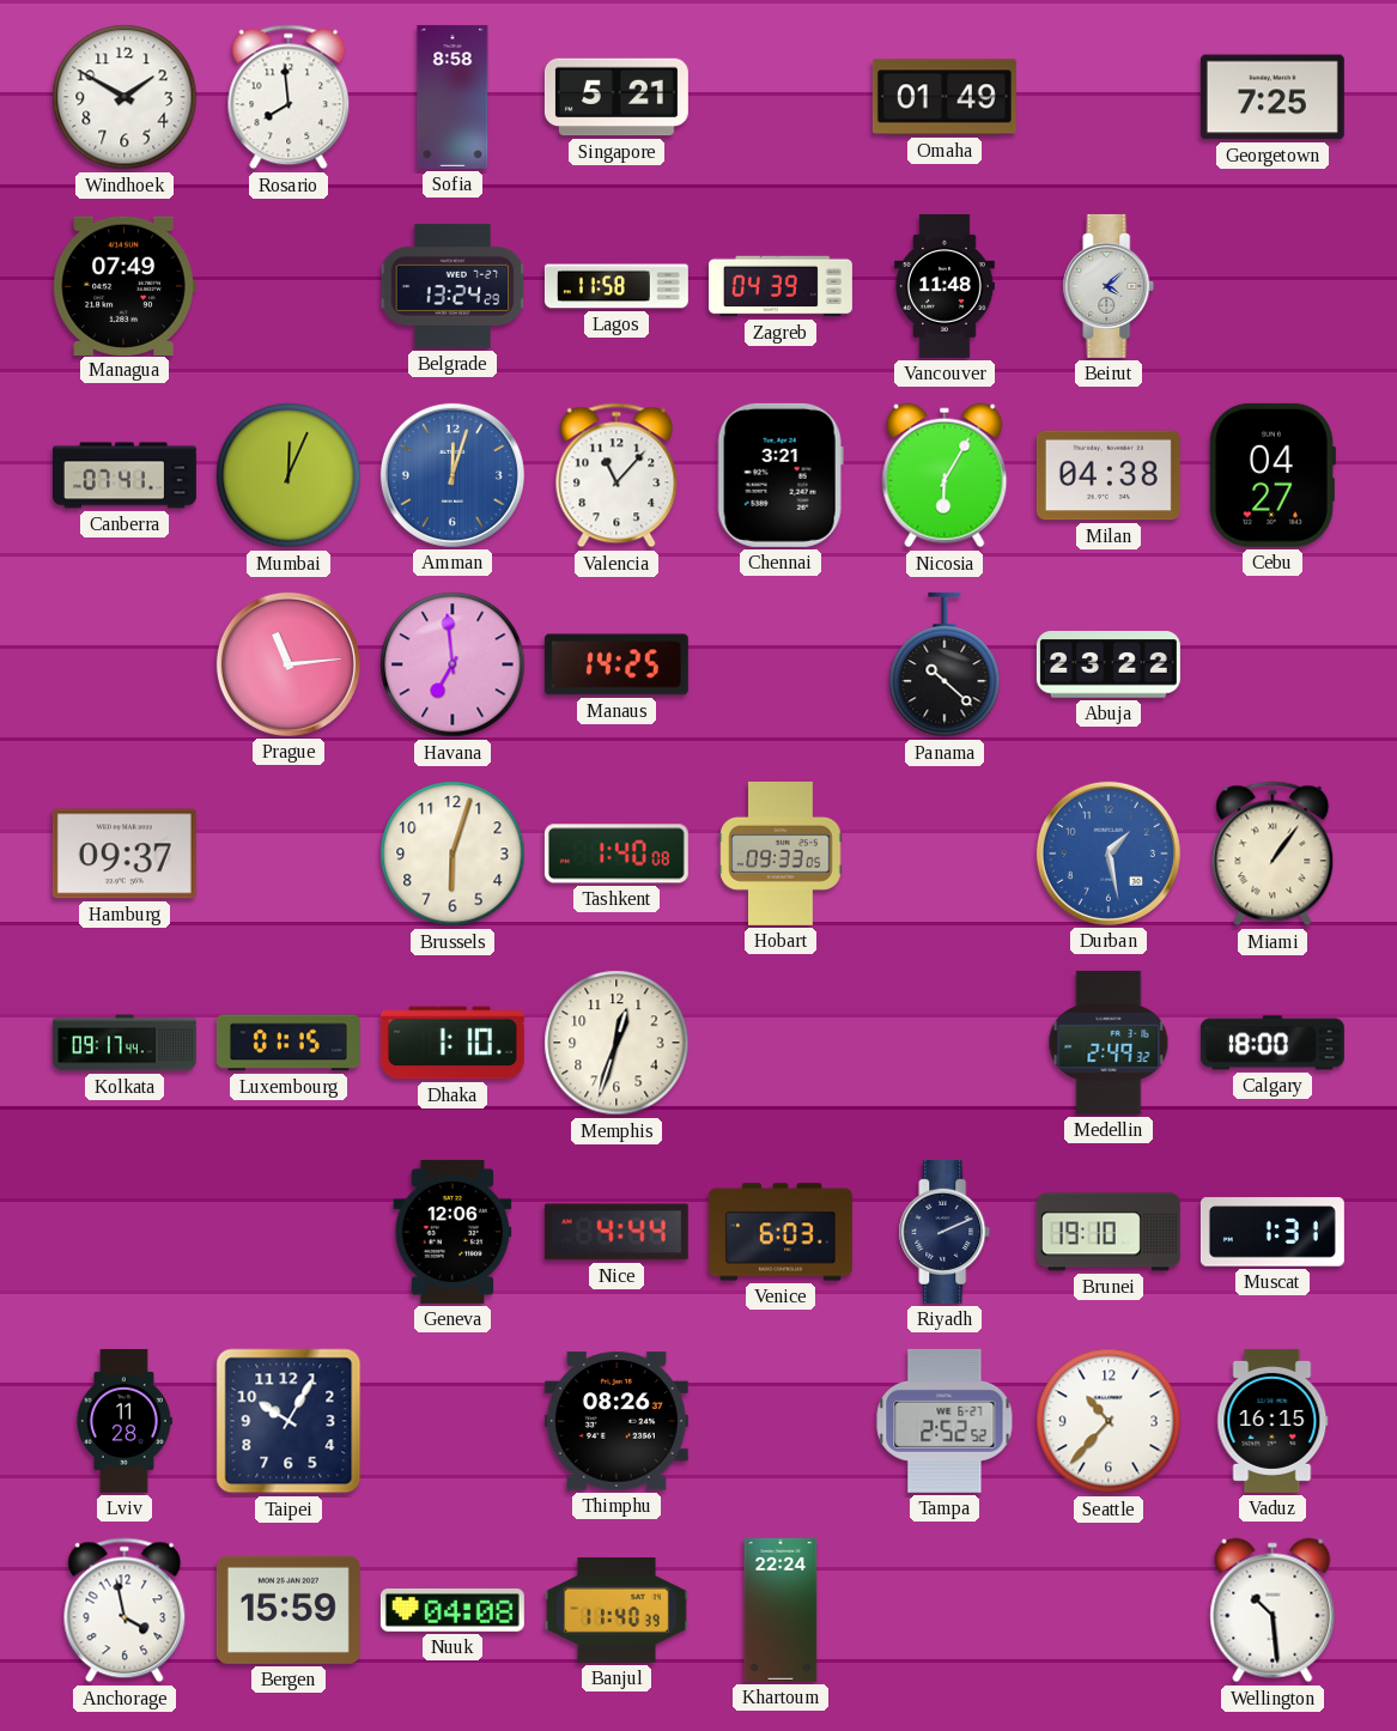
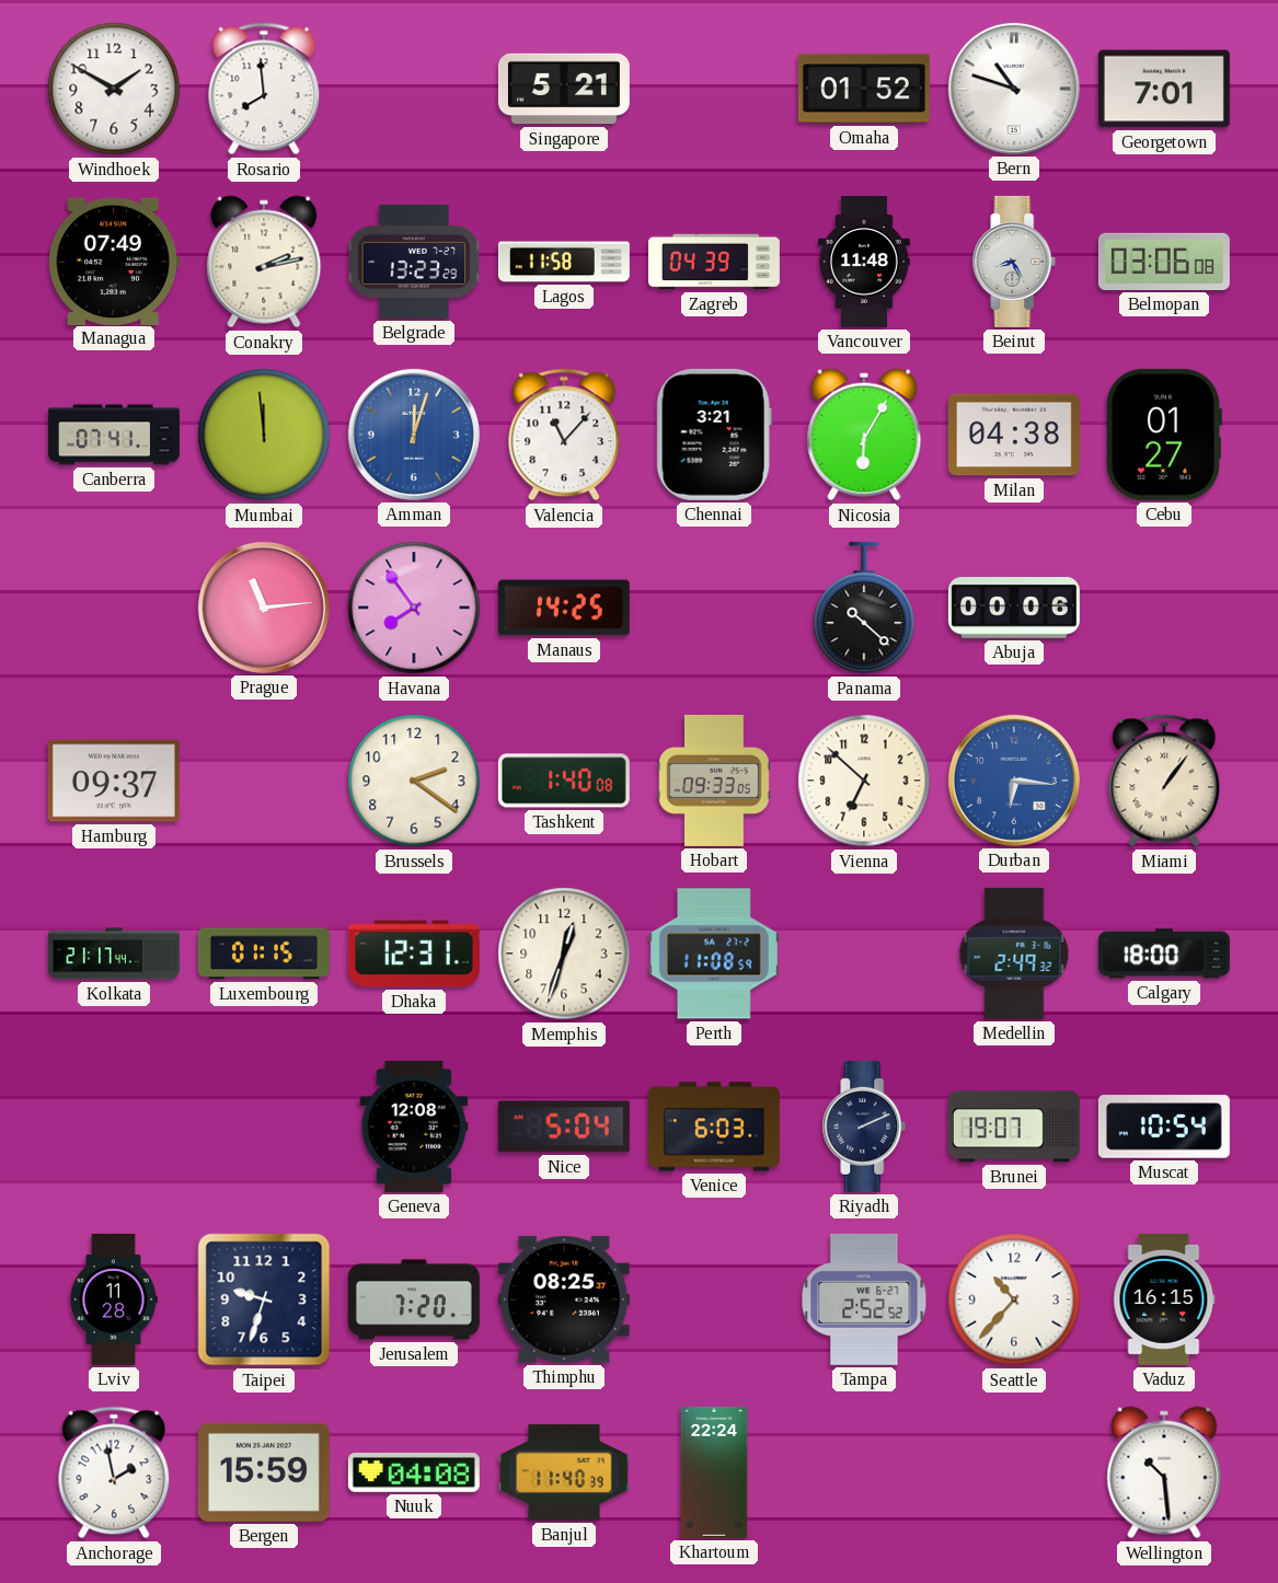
Sofia: 8:58 -> none (452, 97)
Omaha: 01:49 -> 01:52 (864, 89)
Bern: none -> 10:48 (1014, 89)
Georgetown: 7:25 -> 7:01 (1164, 89)
Conakry: none -> 2:13 (264, 262)
Belgrade: 13:24 -> 13:23 (414, 262)
Beirut: 4:08 -> 8:25 (1014, 262)
Belmopan: none -> 03:06 (1164, 262)
Mumbai: 12:04 -> 11:59 (264, 435)
Cebu: 04:27 -> 01:27 (1163, 435)
Havana: 6:59 -> 7:54 (414, 608)
Abuja: 23:22 -> 00:06 (1014, 609)
Brussels: 6:03 -> 2:21 (414, 781)
Vienna: none -> 6:52 (864, 781)
Durban: 1:28 -> 6:16 (1014, 781)
Kolkata: 09:17 -> 21:17 (114, 954)
Dhaka: 1:10 -> 12:31 (414, 954)
Perth: none -> 11:08 (714, 954)
Geneva: 12:06 -> 12:08 (414, 1126)
Nice: 4:44 -> 5:04 (564, 1126)
Brunei: 19:10 -> 19:07 (1014, 1126)
Muscat: 1:31 -> 10:54 (1164, 1126)
Taipei: 10:05 -> 9:33 (264, 1299)
Jerusalem: none -> 7:20 (414, 1299)
Thimphu: 08:26 -> 08:25 (564, 1299)
Anchorage: 3:58 -> 1:58 (114, 1472)
